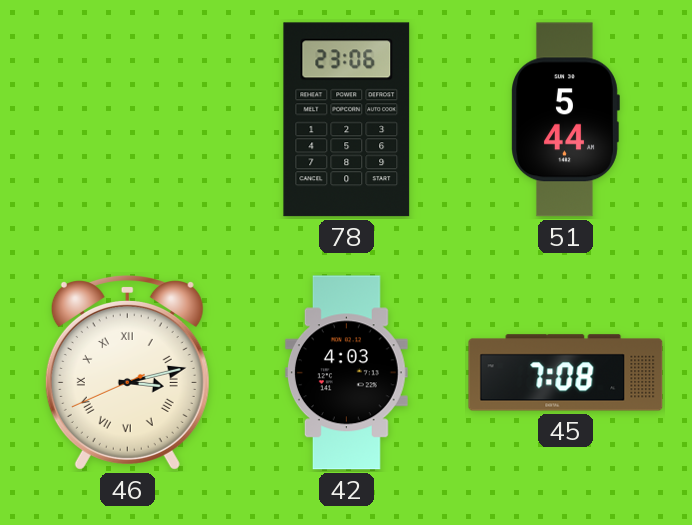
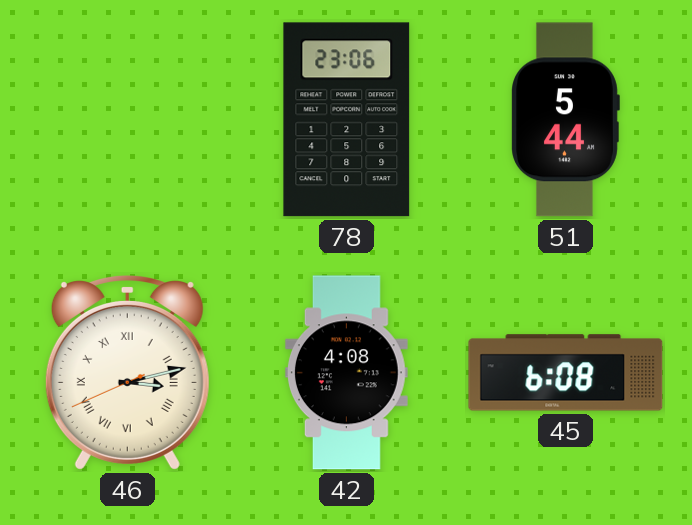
42: 4:03 -> 4:08 (346, 373)
45: 7:08 -> 6:08 (566, 373)
